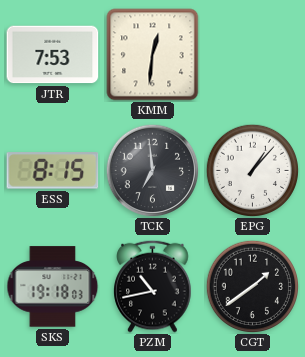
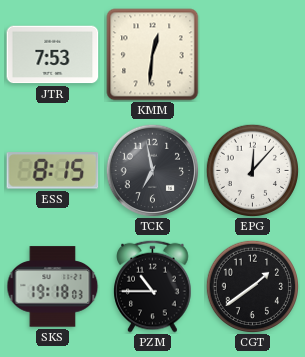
TCK: 6:59 -> 6:58 (152, 170)
EPG: 1:07 -> 12:07 (252, 170)
PZM: 10:43 -> 10:45 (153, 286)
